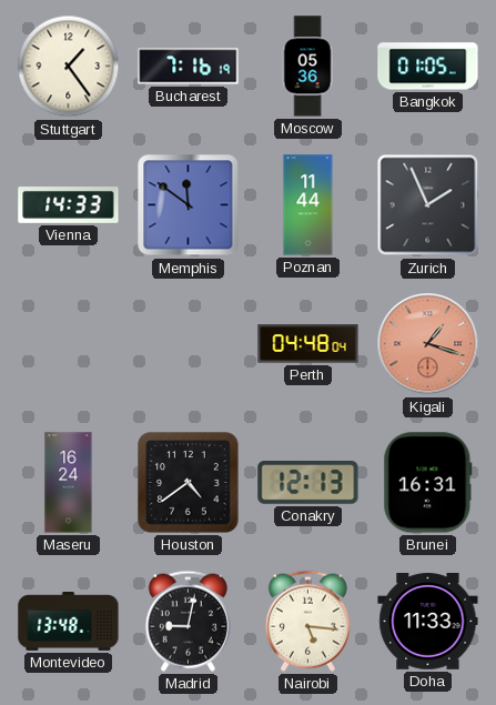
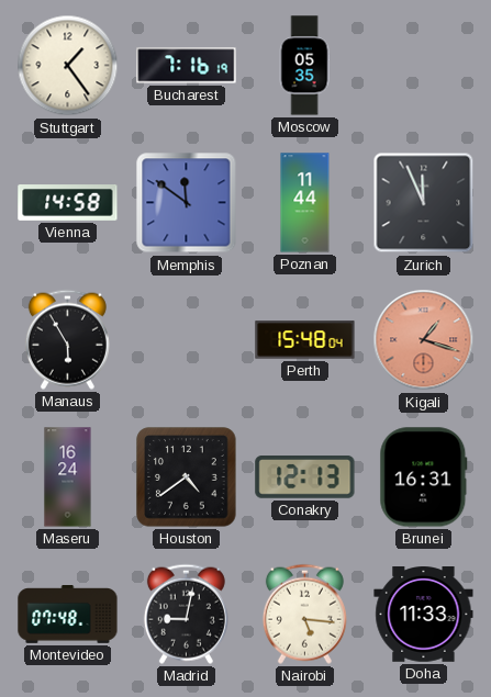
Moscow: 05:36 -> 05:35 (304, 66)
Bangkok: 01:05 -> none (428, 67)
Vienna: 14:33 -> 14:58 (68, 203)
Zurich: 1:56 -> 11:56 (424, 203)
Manaus: none -> 5:55 (67, 339)
Perth: 04:48 -> 15:48 (305, 340)
Montevideo: 13:48 -> 07:48 (68, 615)
